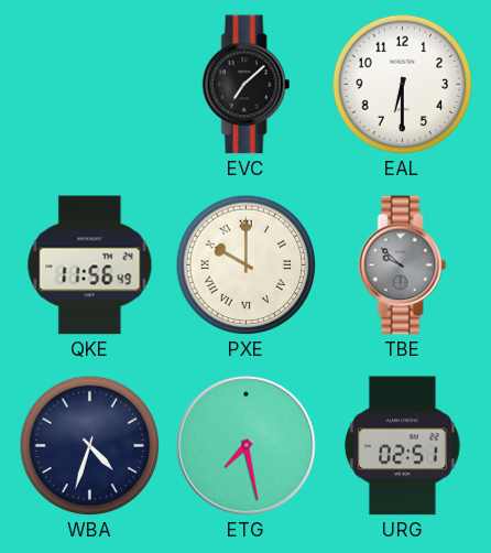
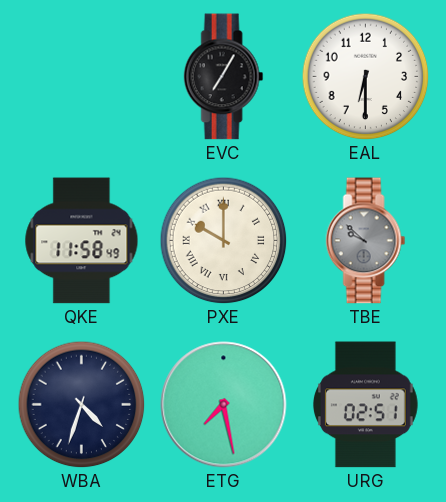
EVC: 7:08 -> 7:05 (224, 77)
QKE: 11:56 -> 11:58 (82, 241)
